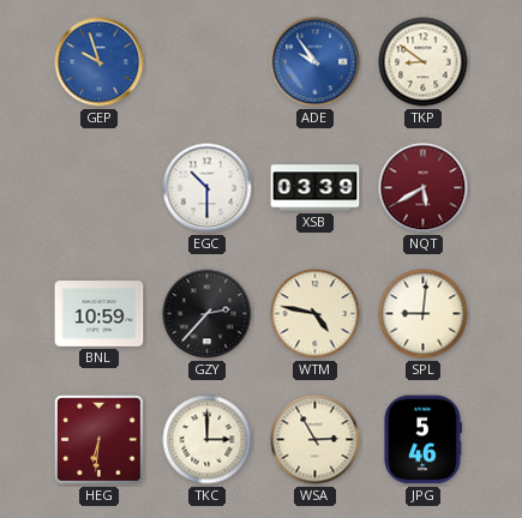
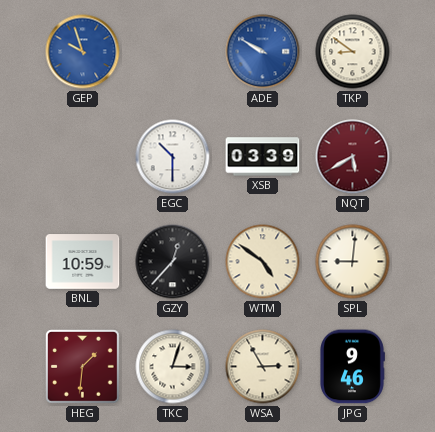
ADE: 9:54 -> 9:50 (263, 52)
GZY: 2:37 -> 12:37 (173, 262)
WTM: 4:47 -> 4:51 (263, 262)
HEG: 6:31 -> 1:31 (83, 367)
TKC: 3:00 -> 3:03 (173, 367)
JPG: 5:46 -> 9:46 (352, 367)
